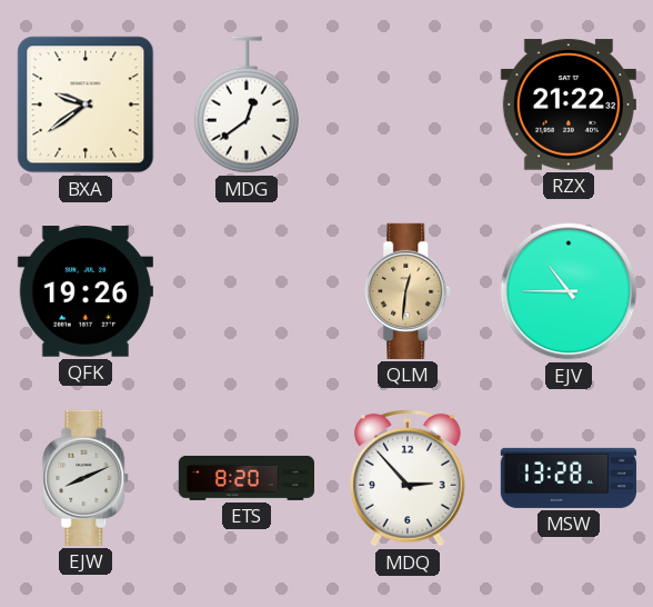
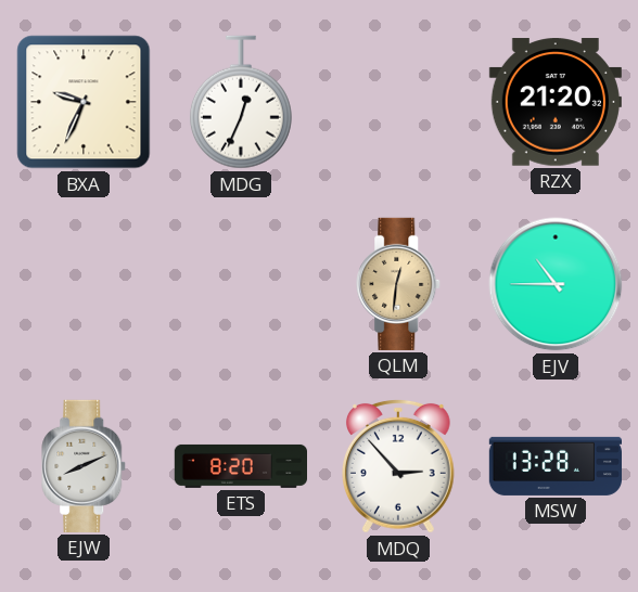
BXA: 9:39 -> 9:34 (84, 102)
MDG: 12:39 -> 12:34 (241, 102)
RZX: 21:22 -> 21:20 (556, 102)
QFK: 19:26 -> none (86, 291)
